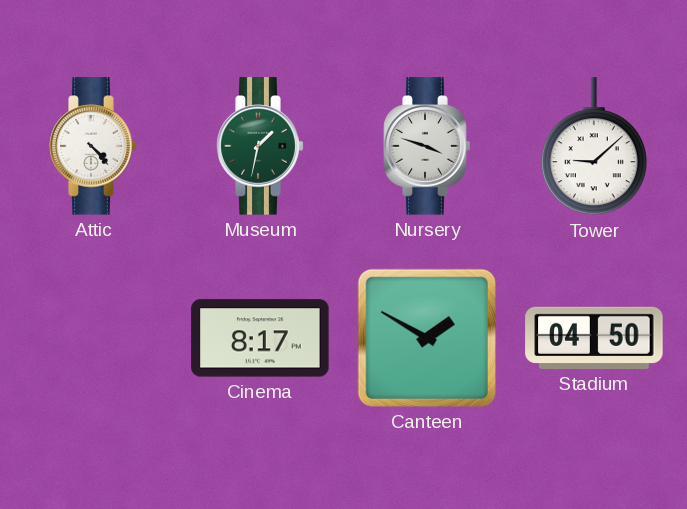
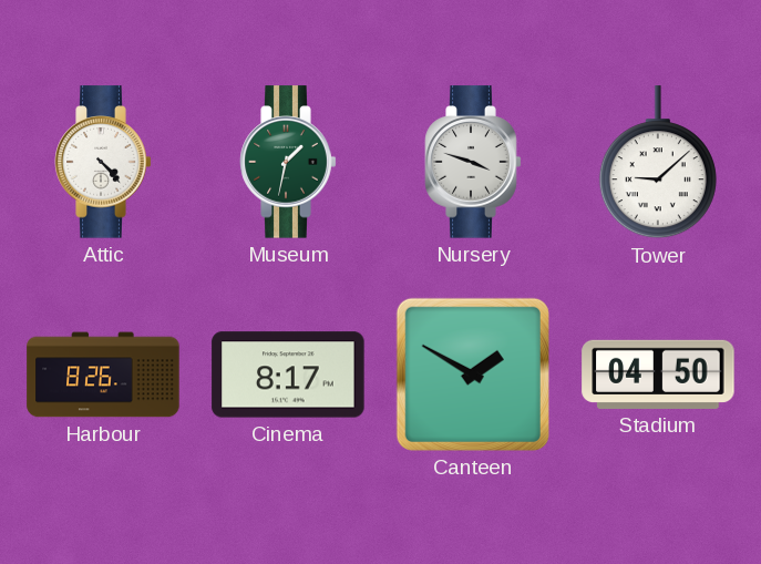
Harbour: none -> 8:26 (103, 375)
